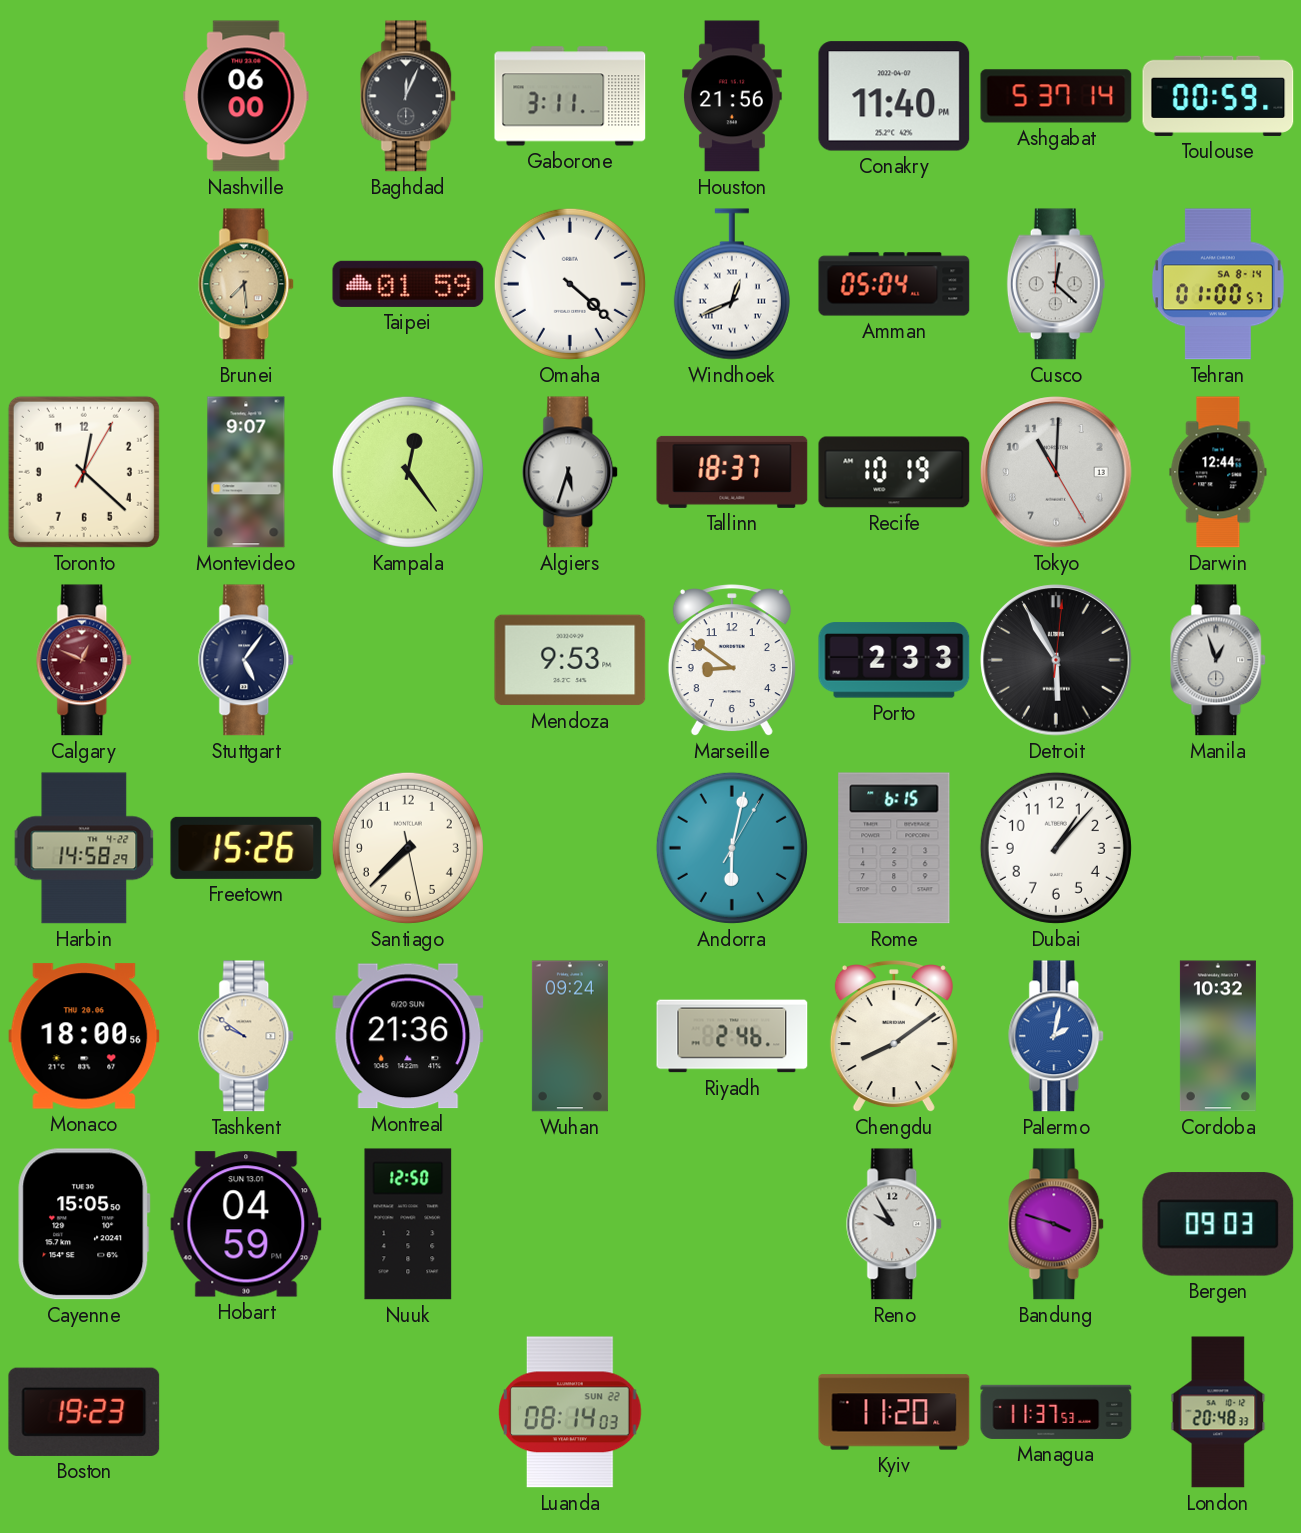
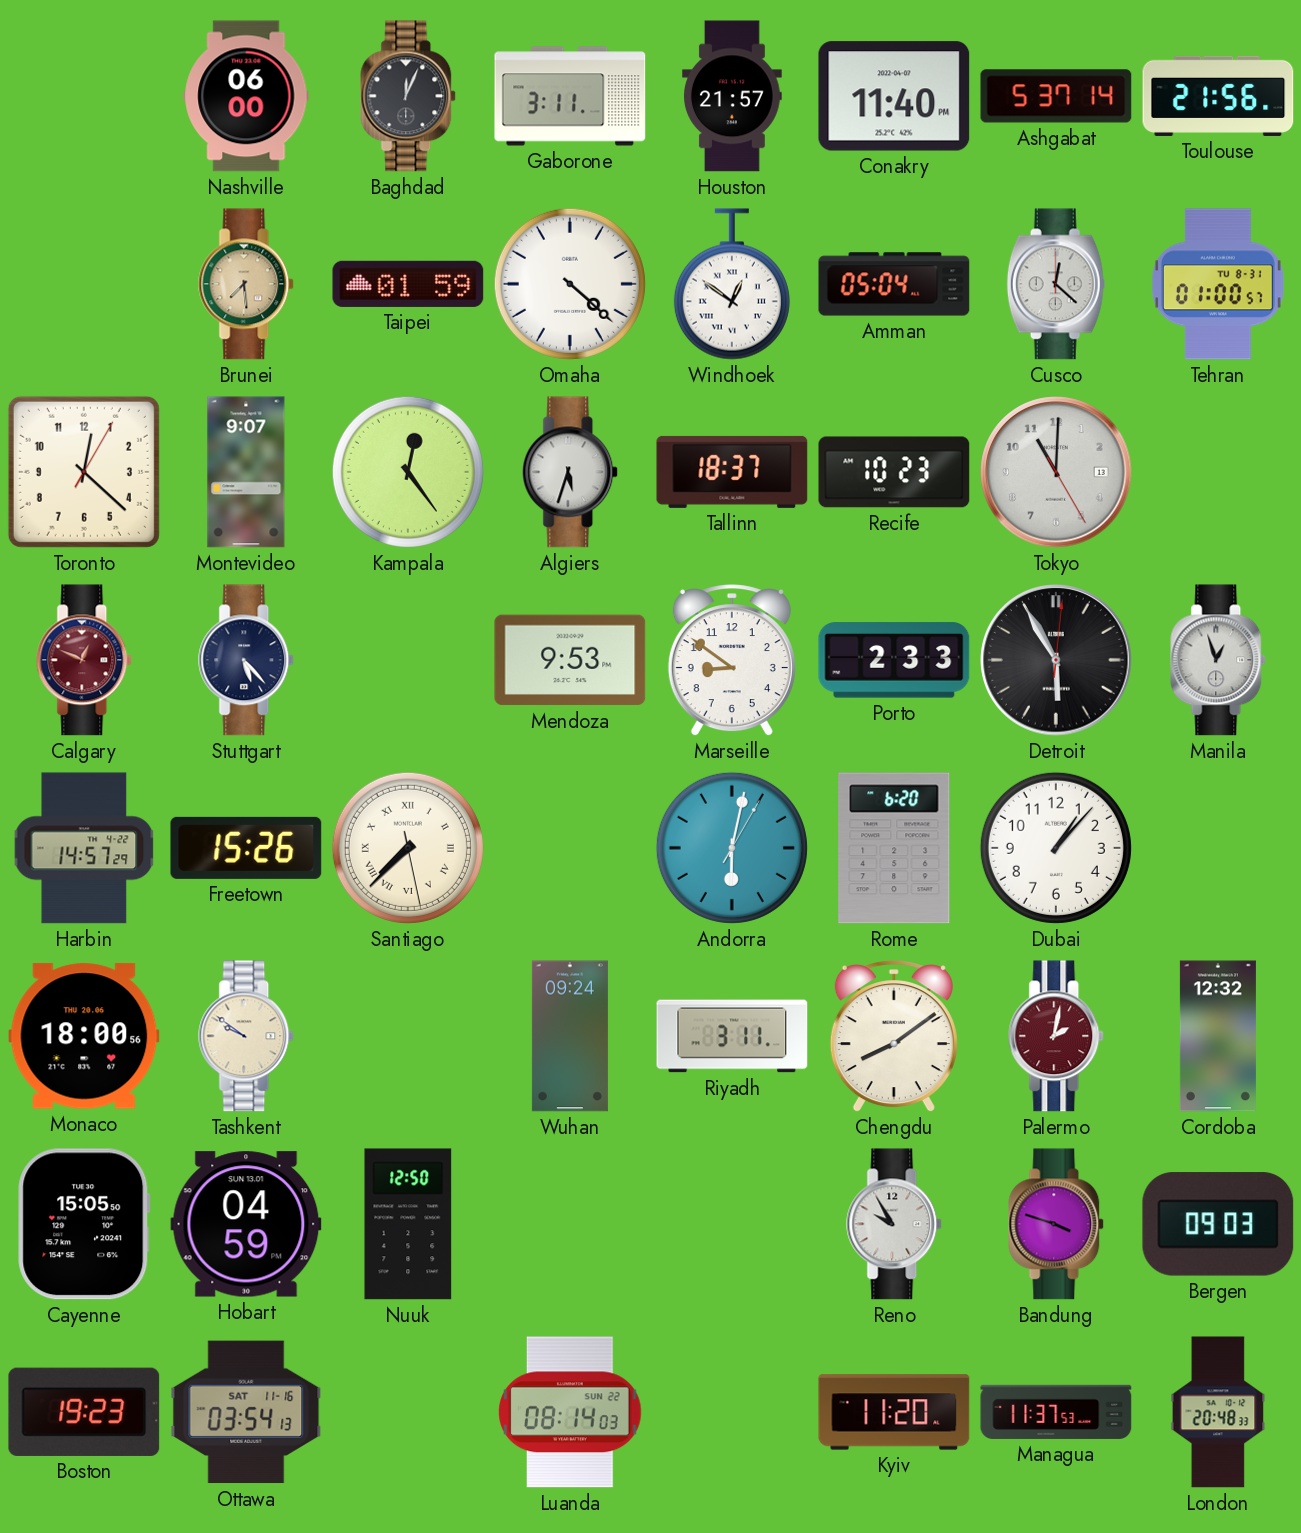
Houston: 21:56 -> 21:57 (733, 96)
Toulouse: 00:59 -> 21:56 (1218, 96)
Windhoek: 12:41 -> 12:51 (732, 284)
Tehran date: SA 8-14 -> TU 8-31 (1218, 284)
Recife: 10:19 -> 10:23 (894, 472)
Darwin: 12:44 -> none (1218, 472)
Stuttgart: 5:06 -> 5:23 (247, 660)
Harbin: 14:58 -> 14:57 (84, 848)
Santiago numerals: Arabic -> Roman (408, 848)
Rome: 6:15 -> 6:20 (894, 848)
Montreal: 21:36 -> none (408, 1036)
Riyadh: 2:46 -> 3:11 (732, 1036)
Palermo dial: blue -> burgundy (1057, 1036)
Cordoba: 10:32 -> 12:32 (1218, 1036)
Ottawa: none -> 03:54 (246, 1412)
